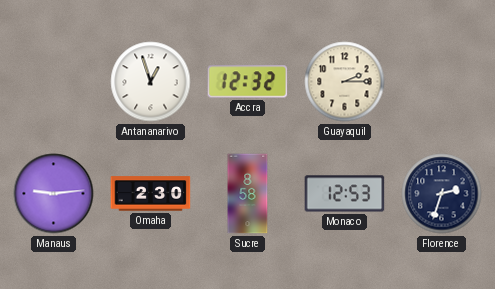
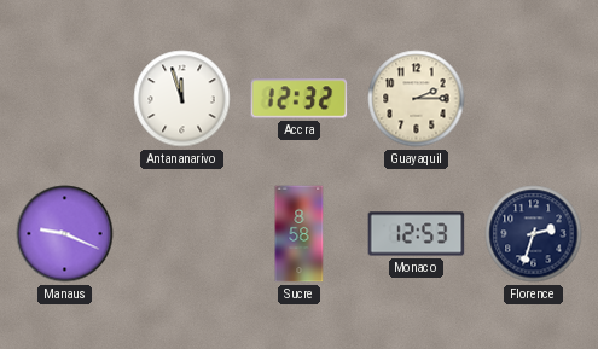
Antananarivo: 12:57 -> 11:57 (182, 99)
Manaus: 9:14 -> 9:19 (65, 234)
Omaha: 2:30 -> none (151, 194)
